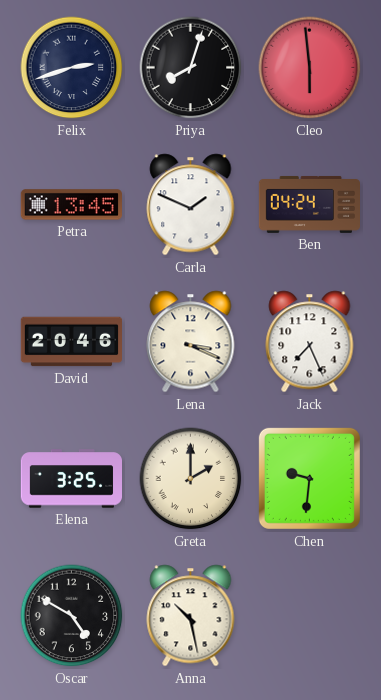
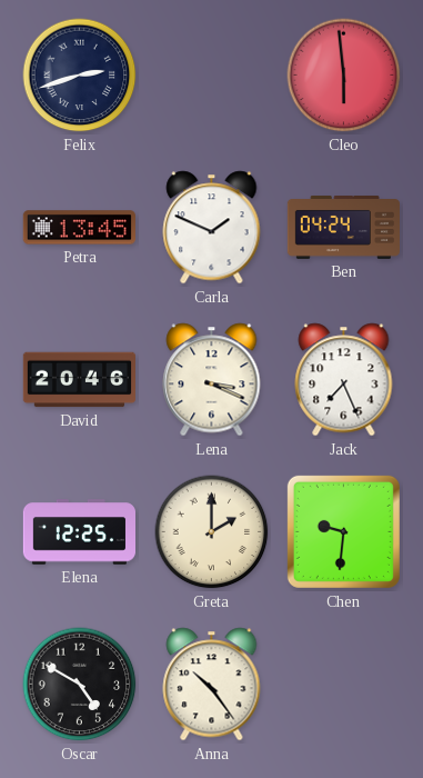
Priya: 8:03 -> none (191, 68)
Elena: 3:25 -> 12:25 (79, 532)
Anna: 10:28 -> 10:24 (212, 685)
